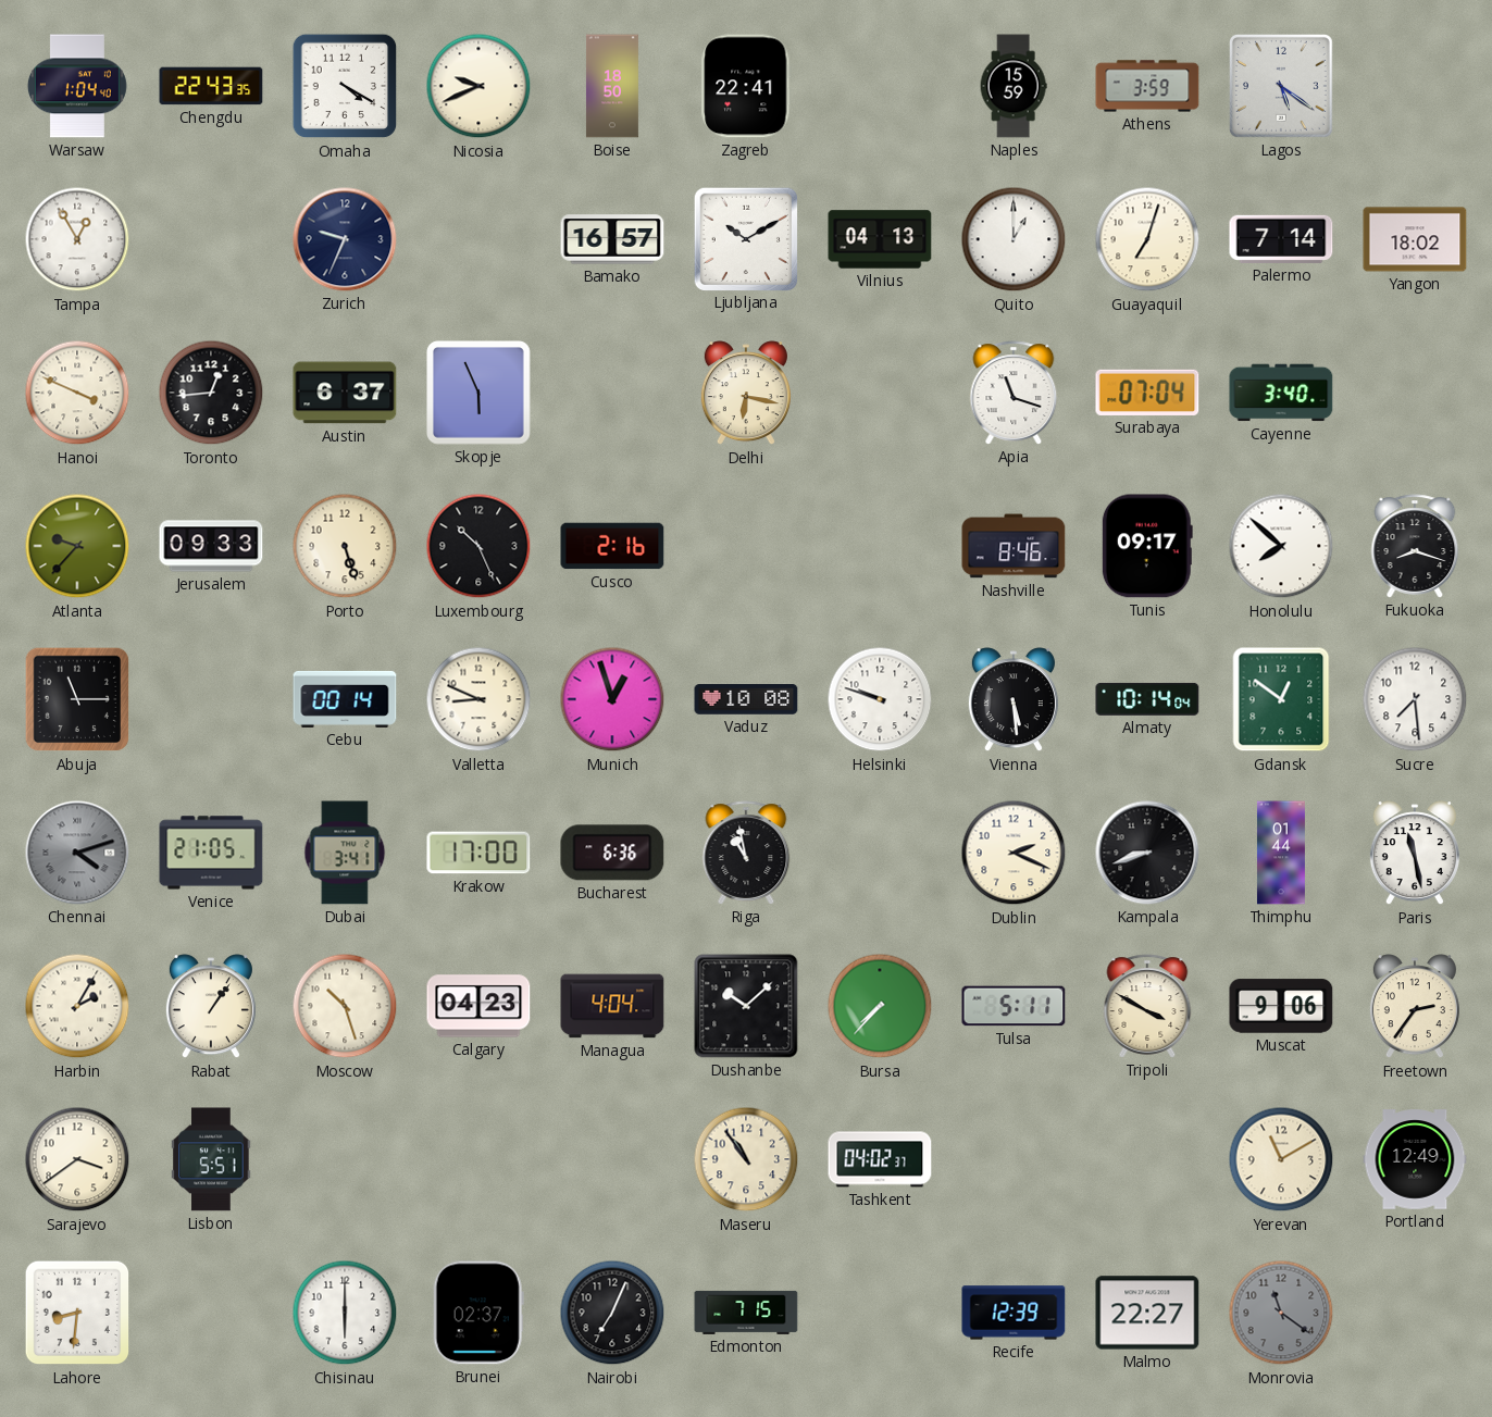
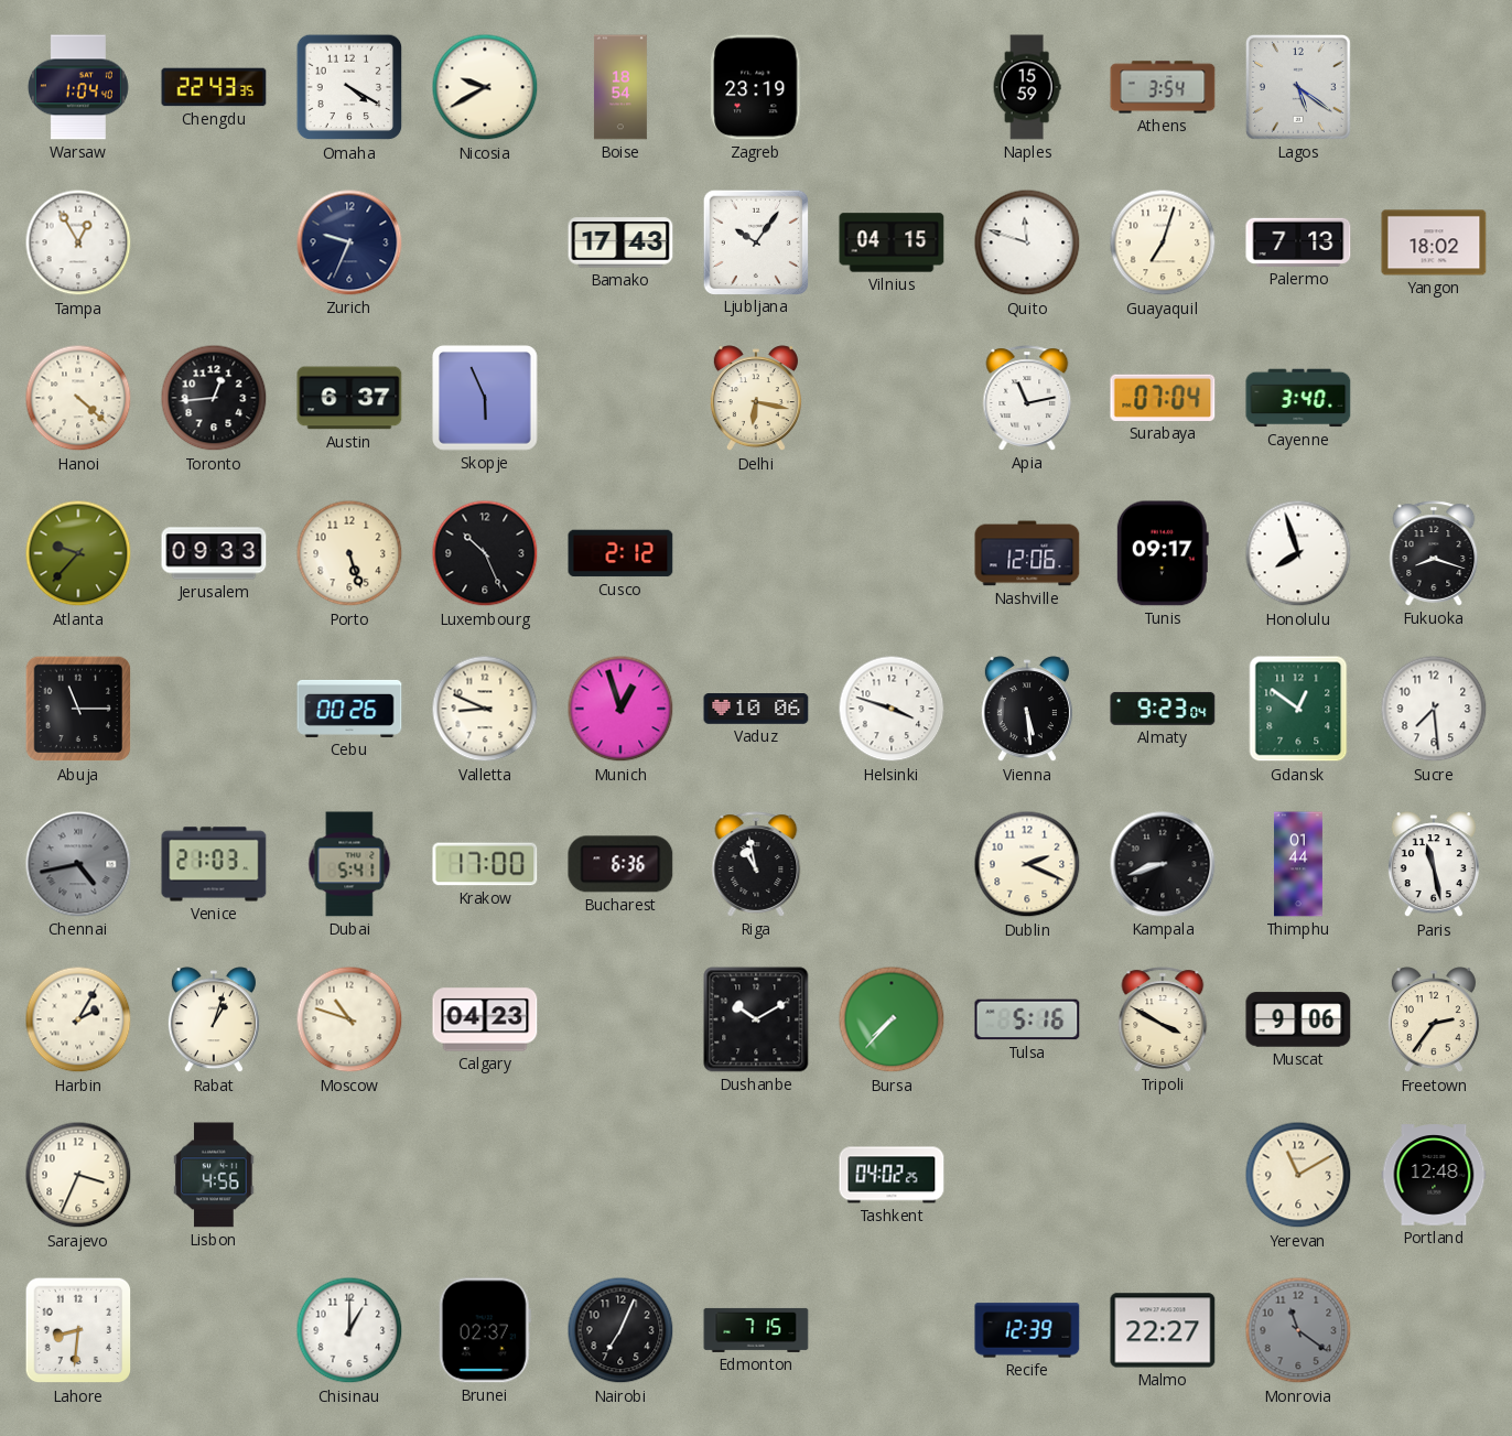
Nicosia: 9:41 -> 9:40 (485, 87)
Boise: 18:50 -> 18:54 (620, 87)
Zagreb: 22:41 -> 23:19 (756, 87)
Athens: 3:59 -> 3:54 (1163, 87)
Bamako: 16:57 -> 17:43 (620, 242)
Ljubljana: 10:10 -> 10:06 (755, 241)
Vilnius: 04:13 -> 04:15 (892, 242)
Quito: 1:00 -> 11:48 (1027, 242)
Palermo: 7:14 -> 7:13 (1298, 242)
Hanoi: 3:49 -> 4:22 (78, 398)
Apia: 11:18 -> 11:13 (1027, 398)
Cusco: 2:16 -> 2:12 (620, 553)
Nashville: 8:46 -> 12:06 (1027, 553)
Honolulu: 7:52 -> 7:57 (1298, 553)
Cebu: 00:14 -> 00:26 (349, 709)
Vaduz: 10:08 -> 10:06 (756, 710)
Helsinki: 9:48 -> 3:48 (892, 709)
Almaty: 10:14 -> 9:23 (1163, 709)
Chennai: 4:12 -> 4:43 (78, 864)
Venice: 21:05 -> 21:03 (214, 864)
Dubai: 3:41 -> 5:41 (349, 864)
Rabat: 1:06 -> 1:03 (214, 1021)
Moscow: 10:27 -> 10:48 (349, 1019)
Managua: 4:04 -> none (612, 1006)
Dushanbe: 10:08 -> 10:10 (756, 1019)
Tulsa: 5:11 -> 5:16 (1027, 1019)
Sarajevo: 3:39 -> 3:34 (78, 1175)
Lisbon: 5:51 -> 4:56 (214, 1175)
Maseru: 10:54 -> none (746, 1159)
Tashkent: 04:02:37 -> 04:02:25 (892, 1175)
Portland: 12:49 -> 12:48 (1434, 1175)
Chisinau: 6:00 -> 1:00 (349, 1330)
